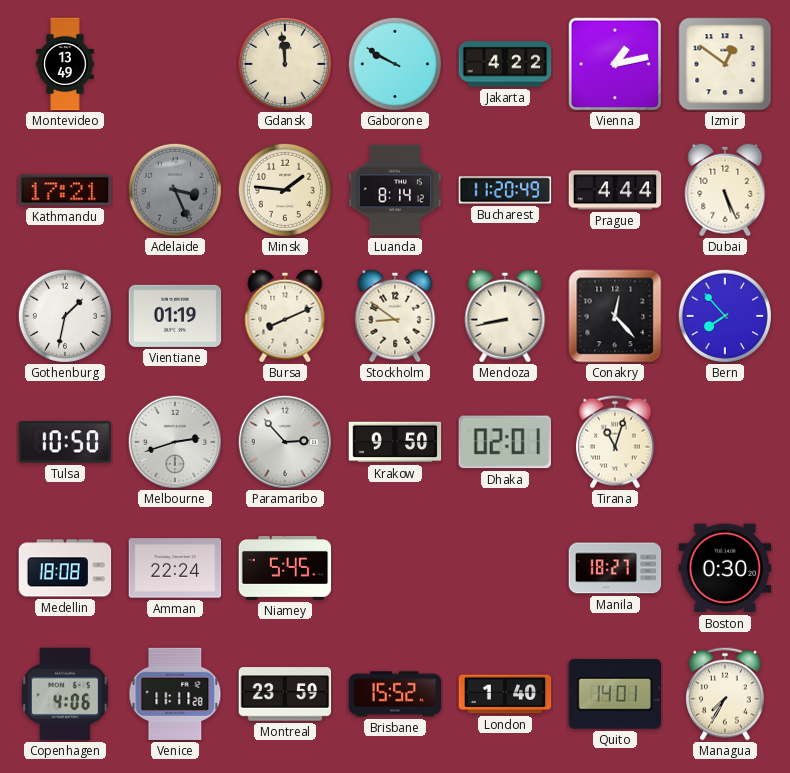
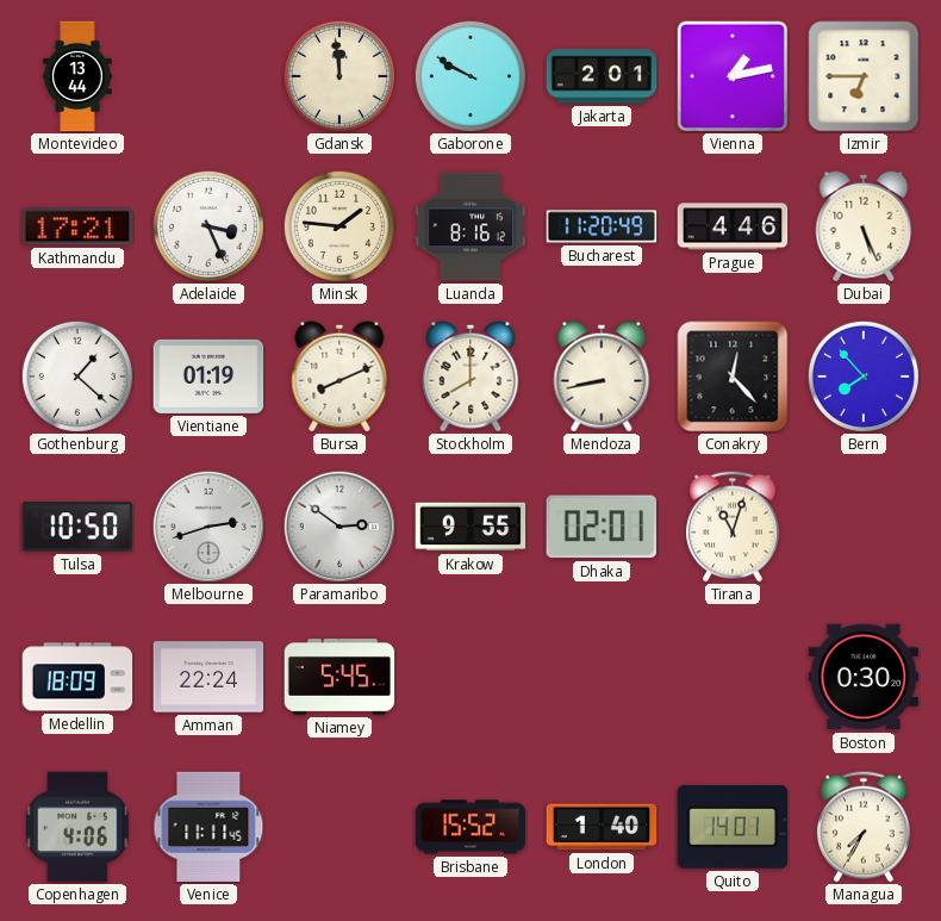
Montevideo: 13:49 -> 13:44 (77, 76)
Jakarta: 4:22 -> 2:01 (602, 76)
Izmir: 12:51 -> 6:45 (864, 76)
Adelaide dial: grey -> white (208, 226)
Luanda: 8:14 -> 8:16 (470, 226)
Prague: 4:44 -> 4:46 (733, 226)
Gothenburg: 1:32 -> 1:22 (77, 377)
Stockholm: 8:51 -> 8:00 (470, 377)
Paramaribo: 2:53 -> 2:51 (338, 525)
Krakow: 9:50 -> 9:55 (470, 527)
Medellin: 18:08 -> 18:09 (77, 677)
Manila: 18:27 -> none (615, 568)
Venice: 11:11:28 -> 11:11:45 (208, 827)
Montreal: 23:59 -> none (285, 694)
